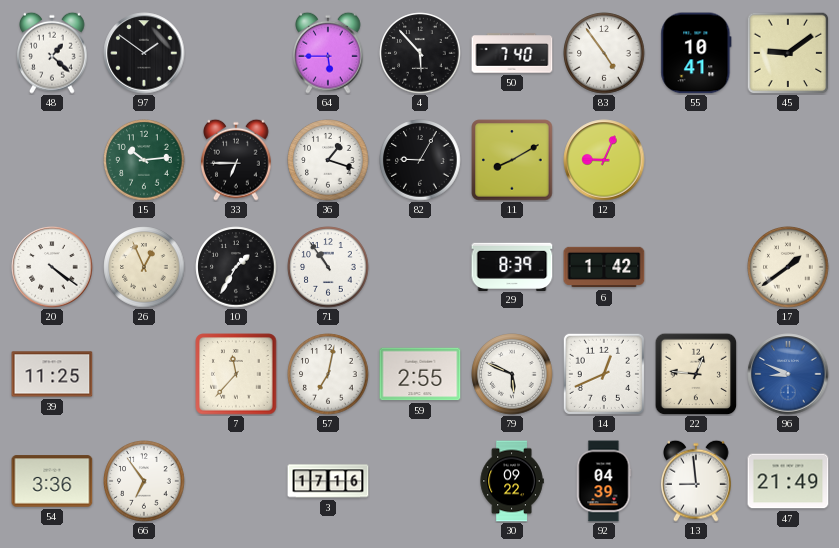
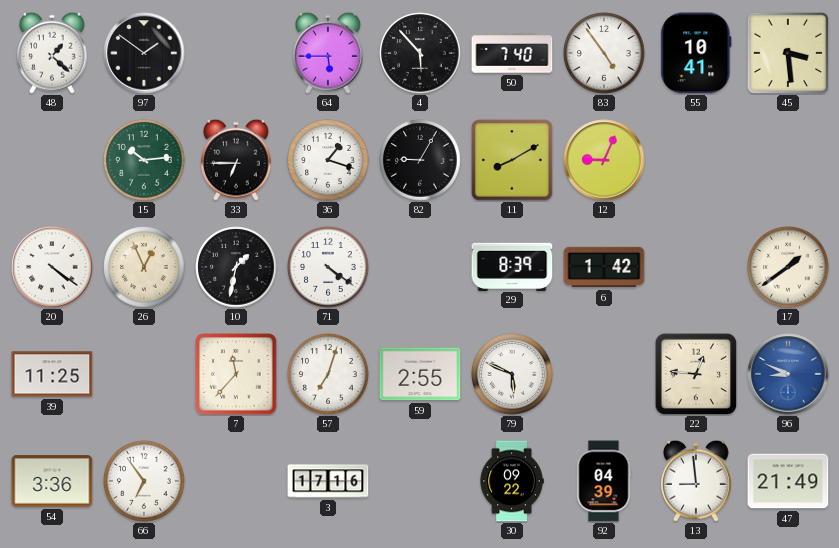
45: 9:09 -> 3:29 (788, 53)
10: 1:35 -> 1:32 (236, 267)
71: 10:54 -> 4:21 (328, 267)
57: 7:02 -> 7:03 (328, 374)
14: 12:41 -> none (604, 374)
